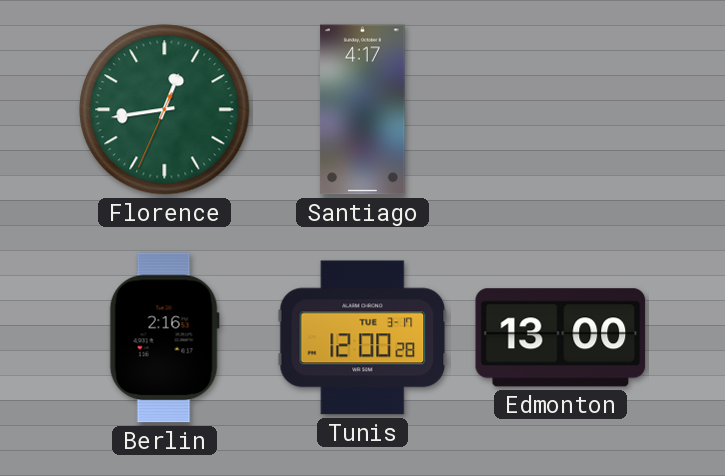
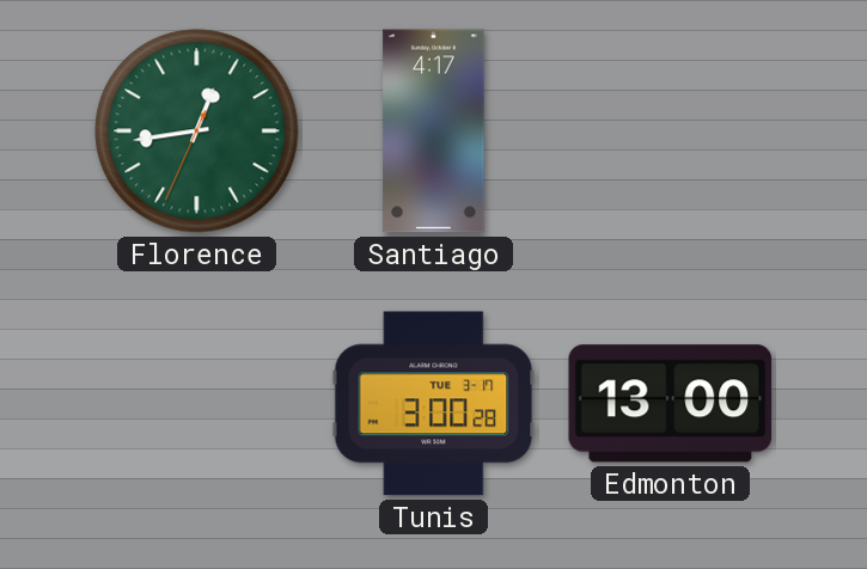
Berlin: 2:16 -> none (164, 338)
Tunis: 12:00 -> 3:00 (434, 404)
